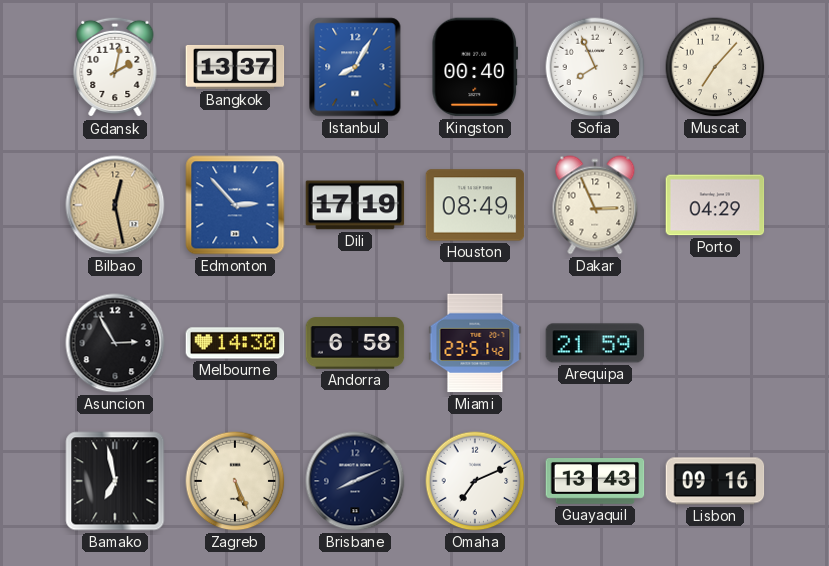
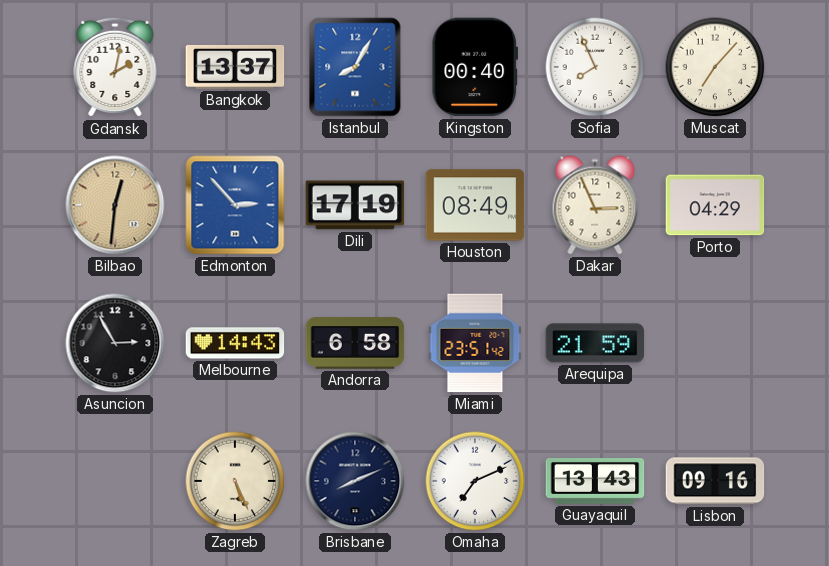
Bilbao: 12:28 -> 12:31 (115, 205)
Melbourne: 14:30 -> 14:43 (235, 343)
Bamako: 6:58 -> none (115, 481)
